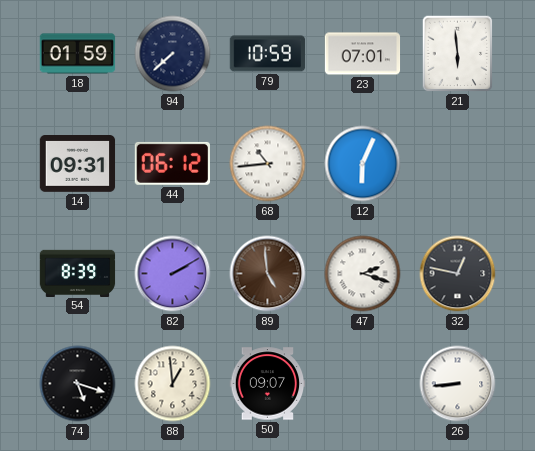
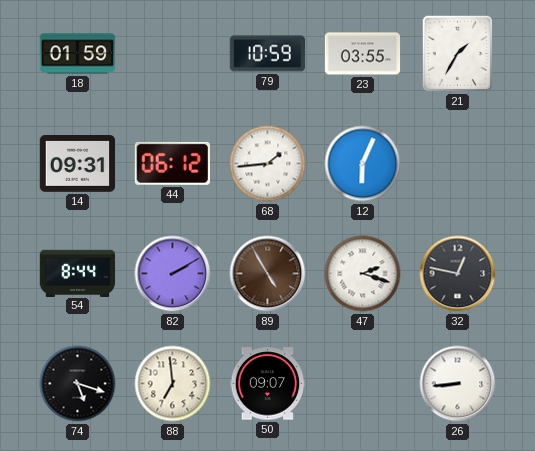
94: 7:38 -> none (173, 54)
23: 07:01 -> 03:55 (363, 54)
21: 5:59 -> 1:35 (458, 54)
68: 10:44 -> 1:44 (268, 164)
54: 8:39 -> 8:44 (78, 273)
89: 4:59 -> 4:55 (268, 274)
88: 12:59 -> 6:59 (173, 384)
